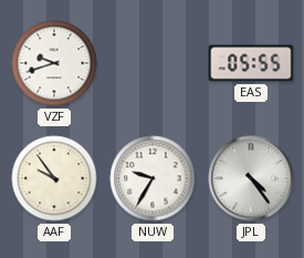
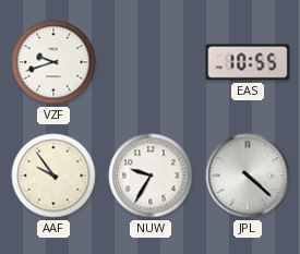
EAS: 05:55 -> 10:55 (248, 62)
JPL: 4:24 -> 4:22 (248, 176)
